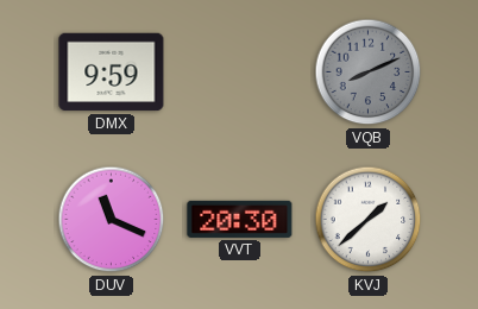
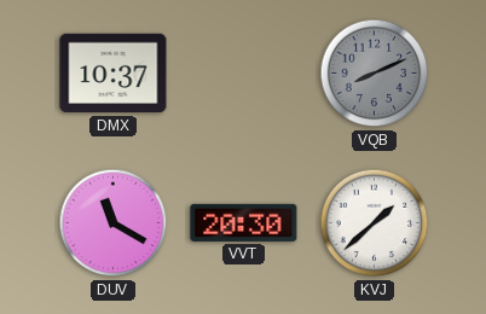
DMX: 9:59 -> 10:37 (114, 74)
DUV: 11:19 -> 11:20 (114, 223)
